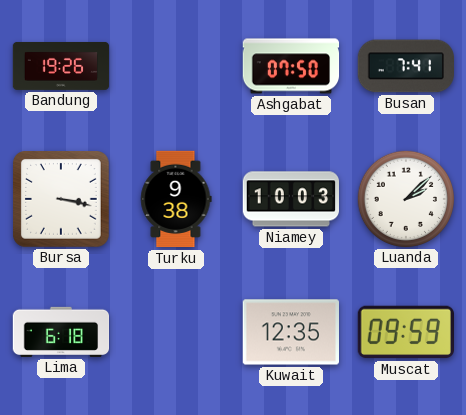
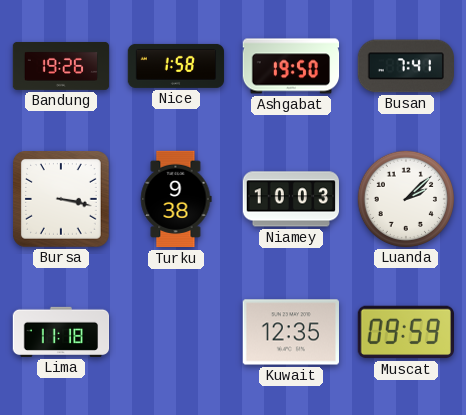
Nice: none -> 1:58 (176, 66)
Ashgabat: 07:50 -> 19:50 (291, 66)
Lima: 6:18 -> 11:18 (61, 332)
